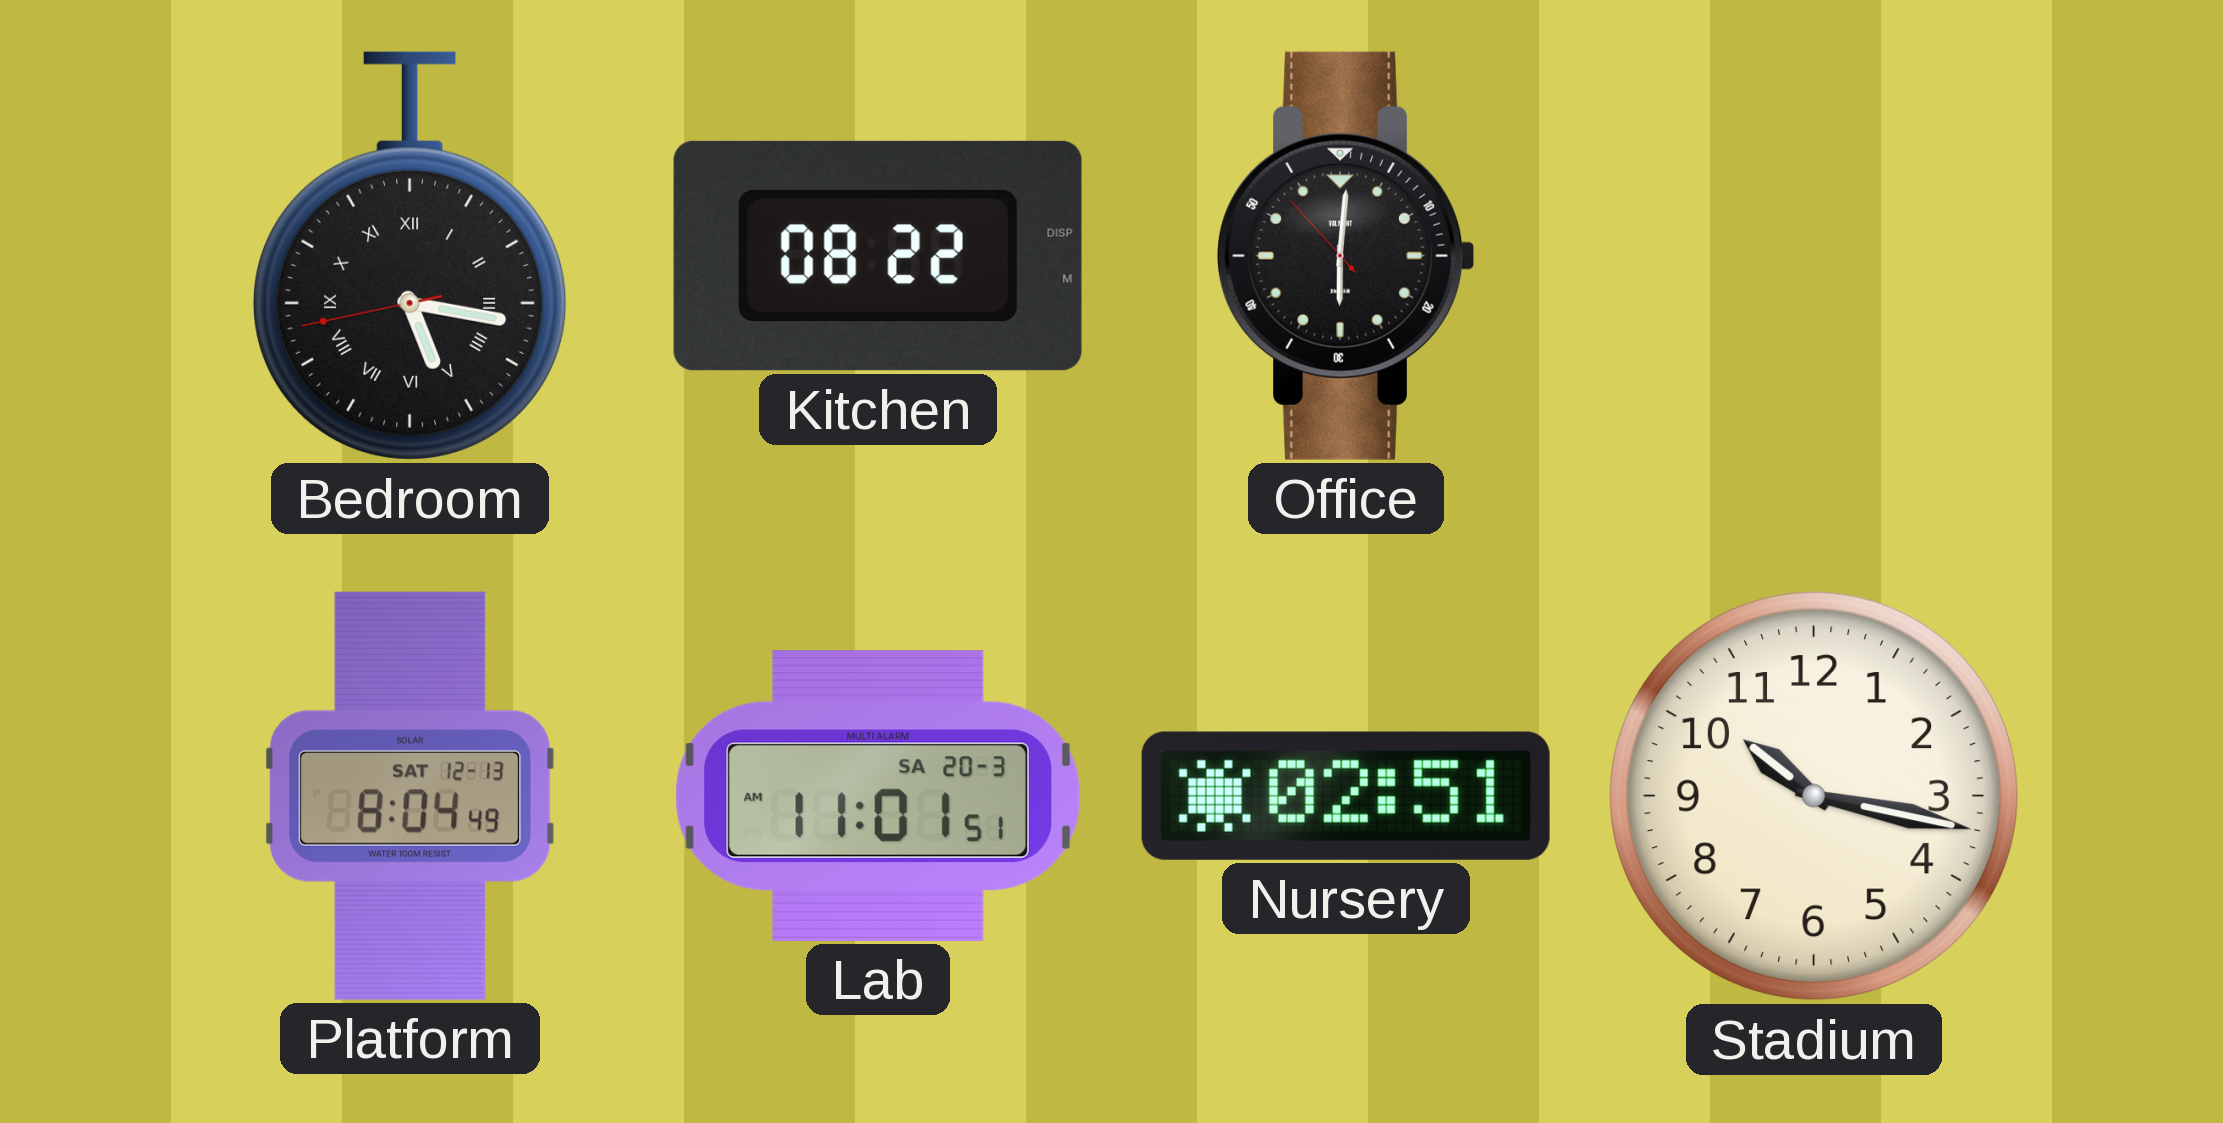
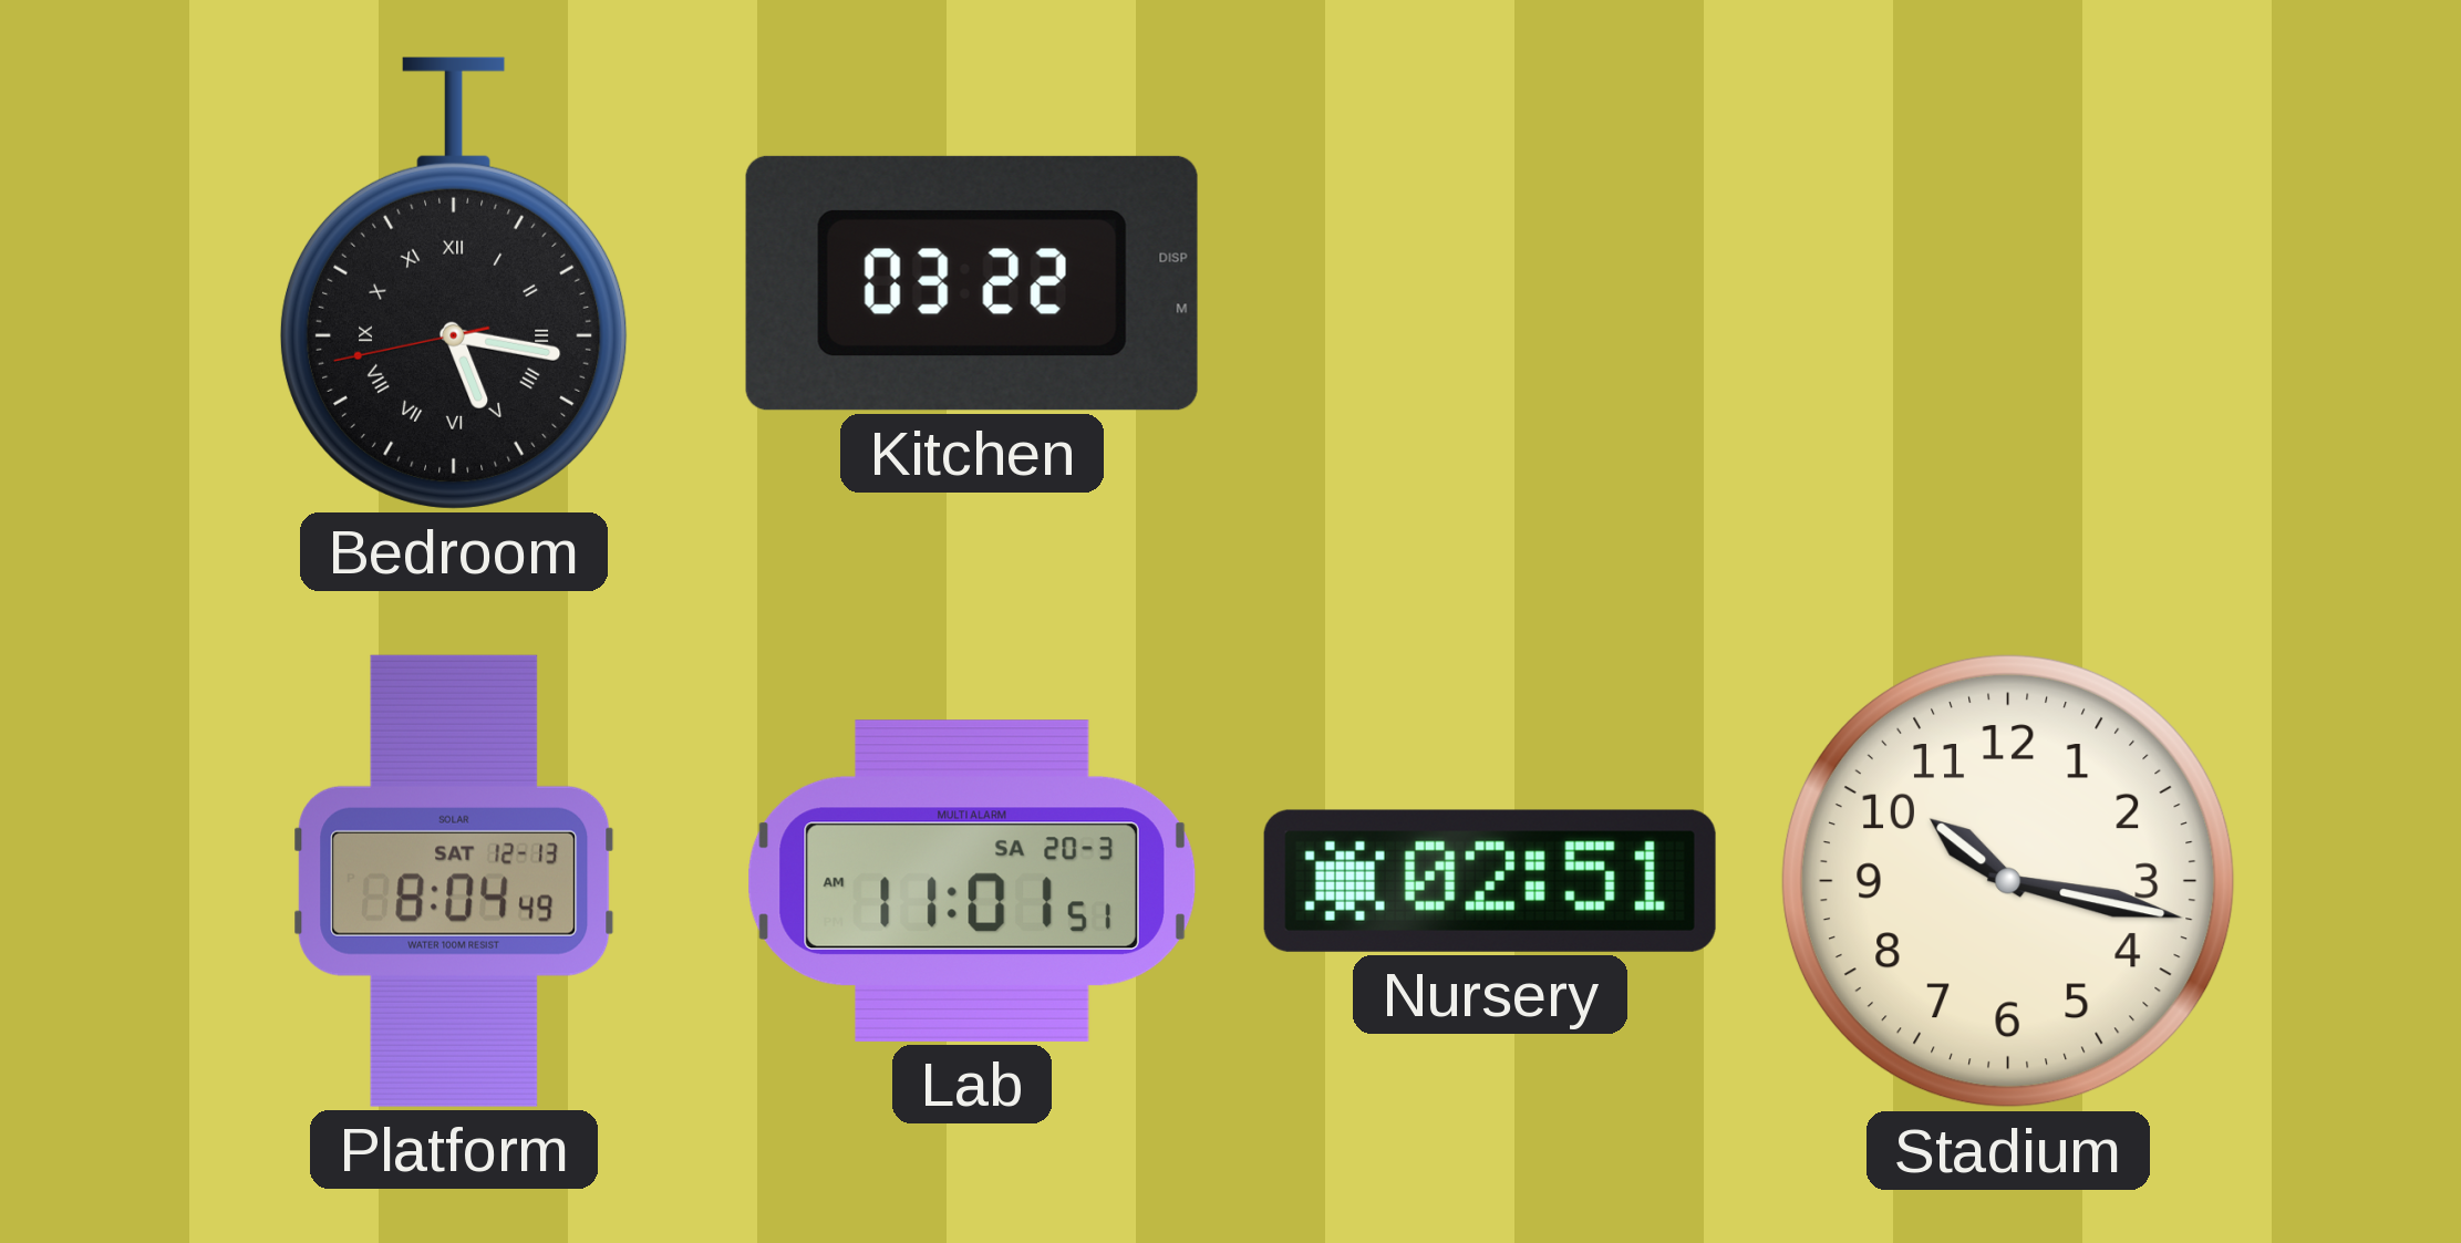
Kitchen: 08:22 -> 03:22 (972, 283)
Office: 6:00 -> none (1345, 256)
